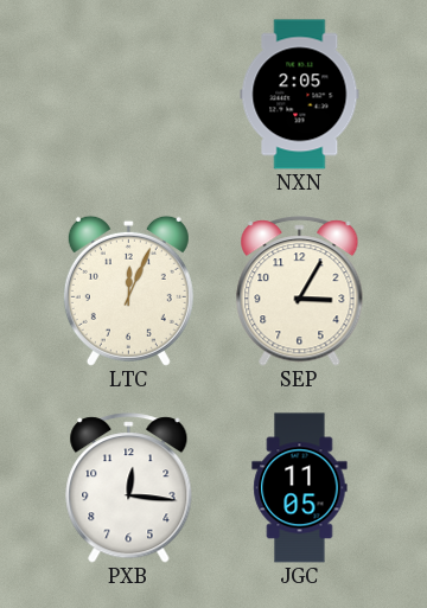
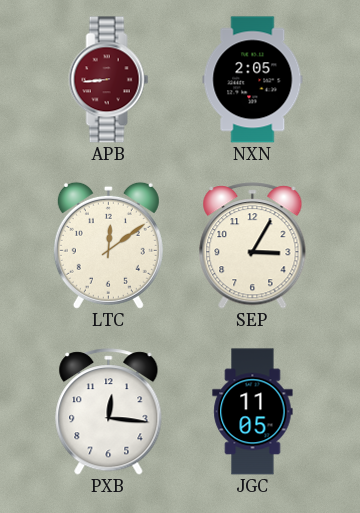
APB: none -> 8:44 (109, 80)
LTC: 12:04 -> 12:09 (108, 245)
